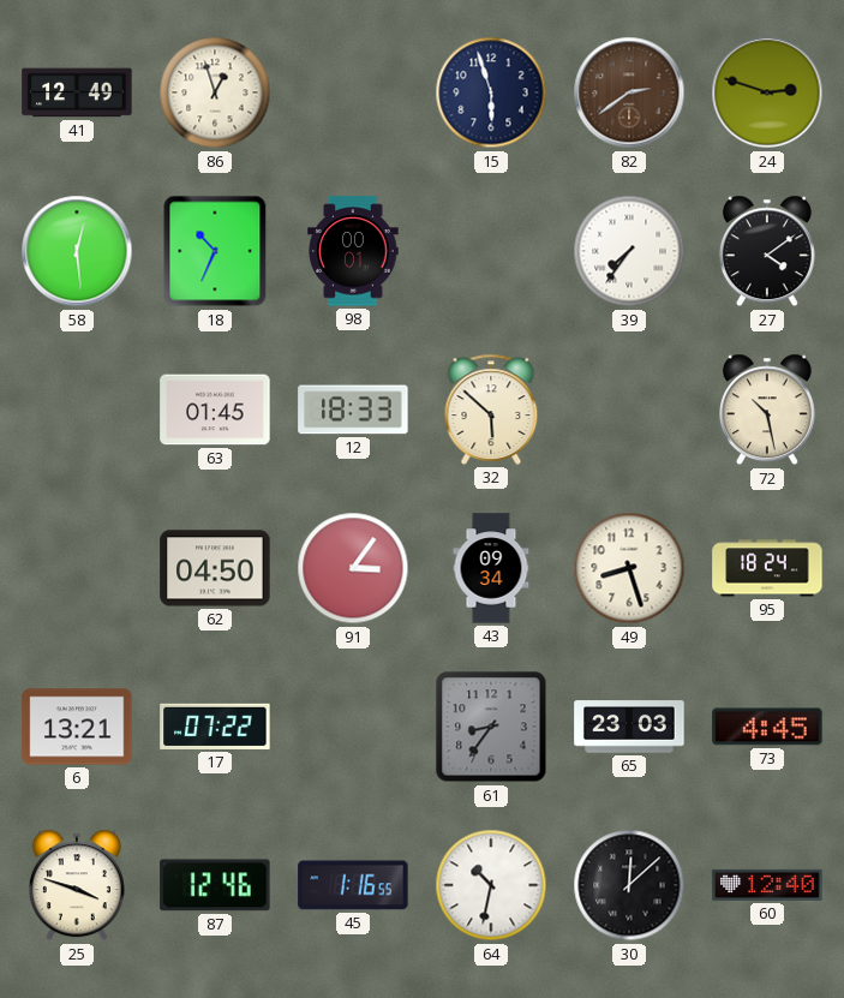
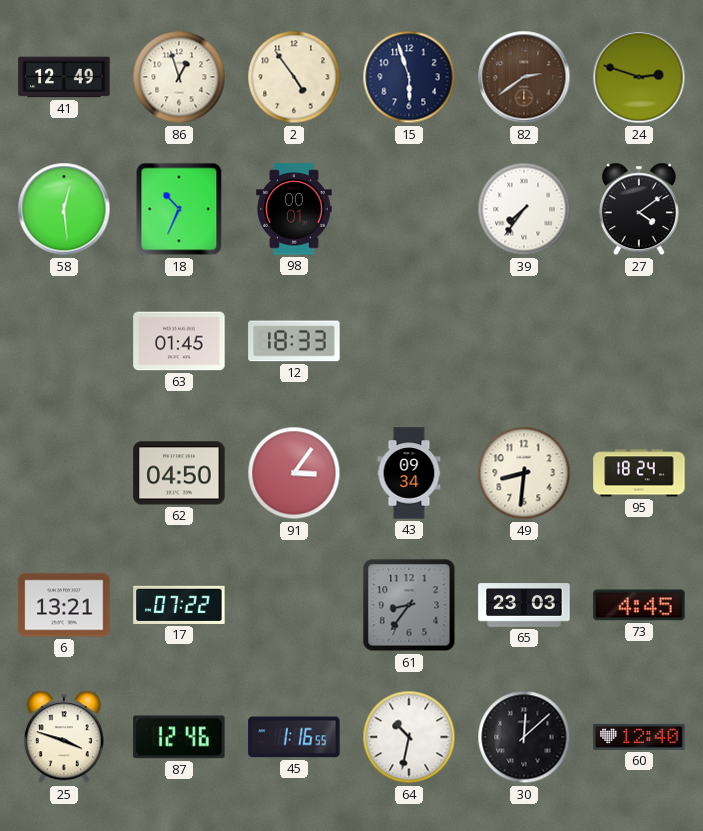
2: none -> 4:54 (294, 77)
32: 5:52 -> none (491, 410)
72: 10:28 -> none (767, 410)
49: 8:27 -> 8:31 (524, 473)
